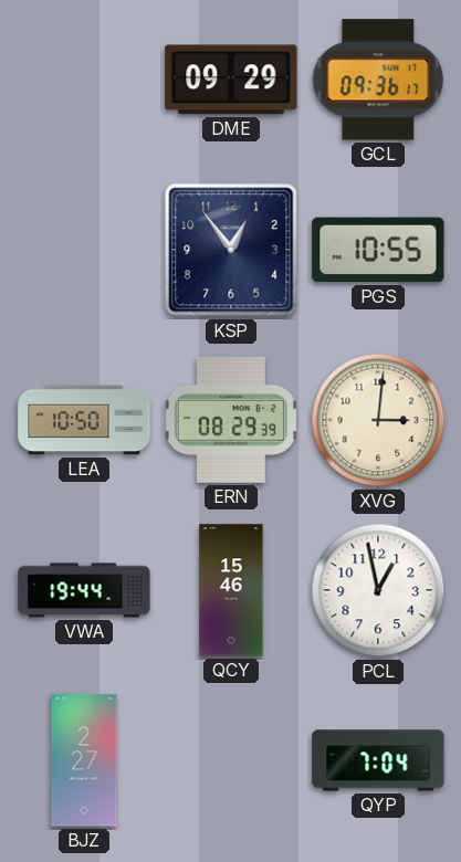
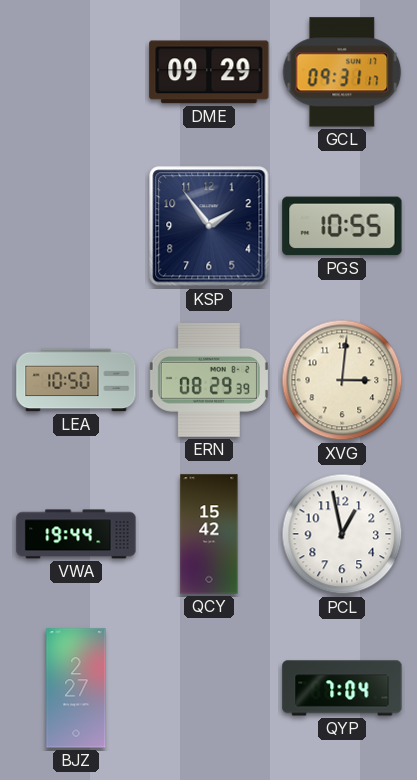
GCL: 09:36 -> 09:31 (342, 72)
KSP: 12:54 -> 1:54 (209, 226)
QCY: 15:46 -> 15:42 (209, 534)
